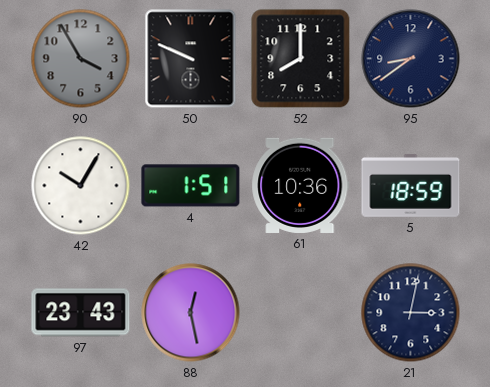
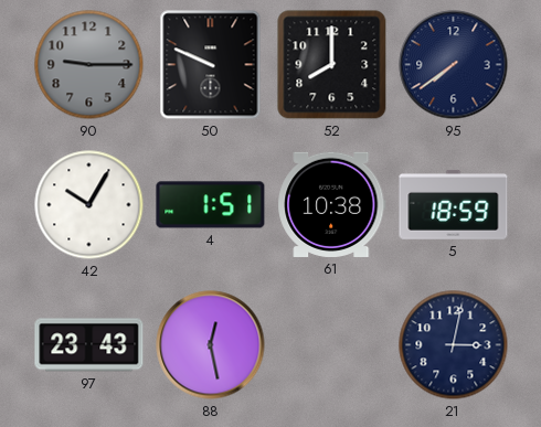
90: 3:55 -> 9:15 (89, 65)
95: 8:39 -> 7:39 (454, 65)
61: 10:36 -> 10:38 (332, 204)
